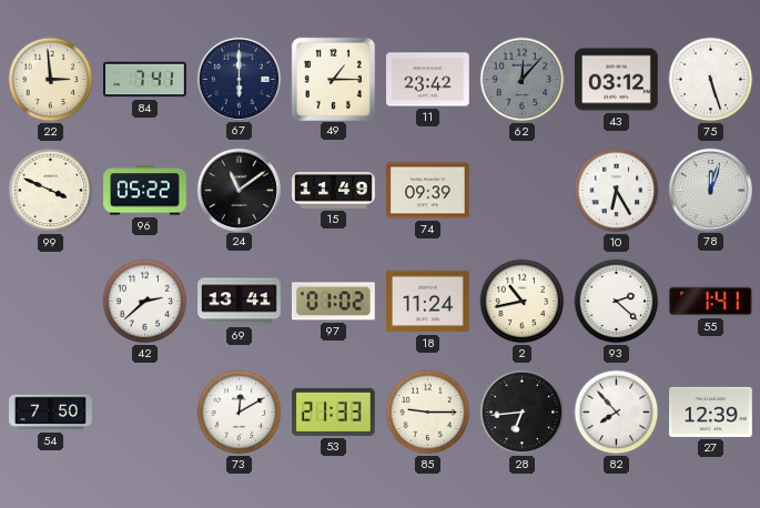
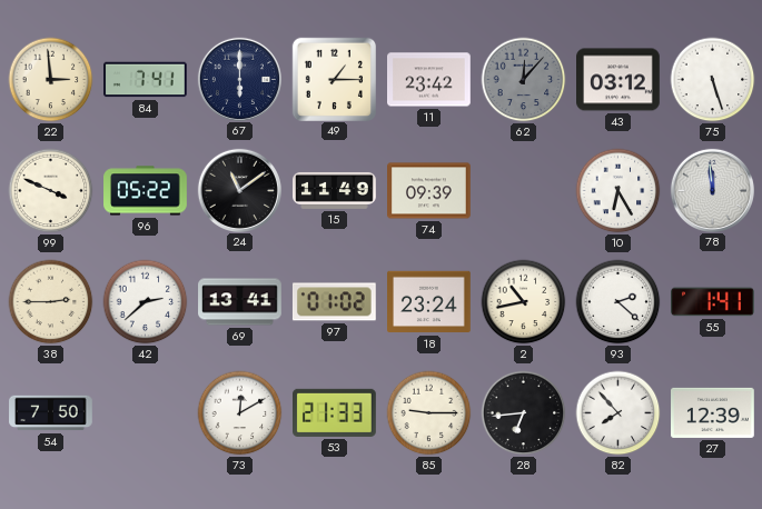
78: 12:03 -> 11:59 (712, 190)
38: none -> 2:45 (51, 302)
18: 11:24 -> 23:24 (429, 302)
